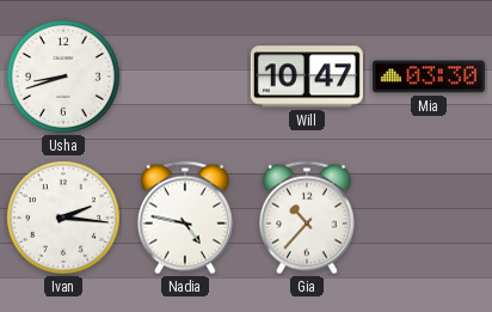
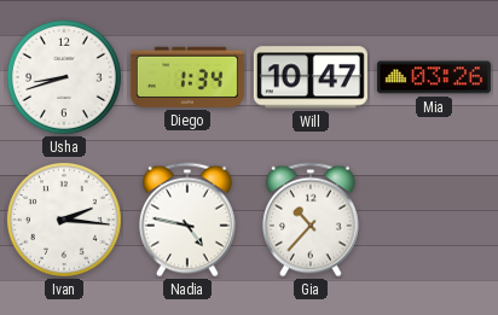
Diego: none -> 1:34 (187, 77)
Mia: 03:30 -> 03:26 (434, 77)
